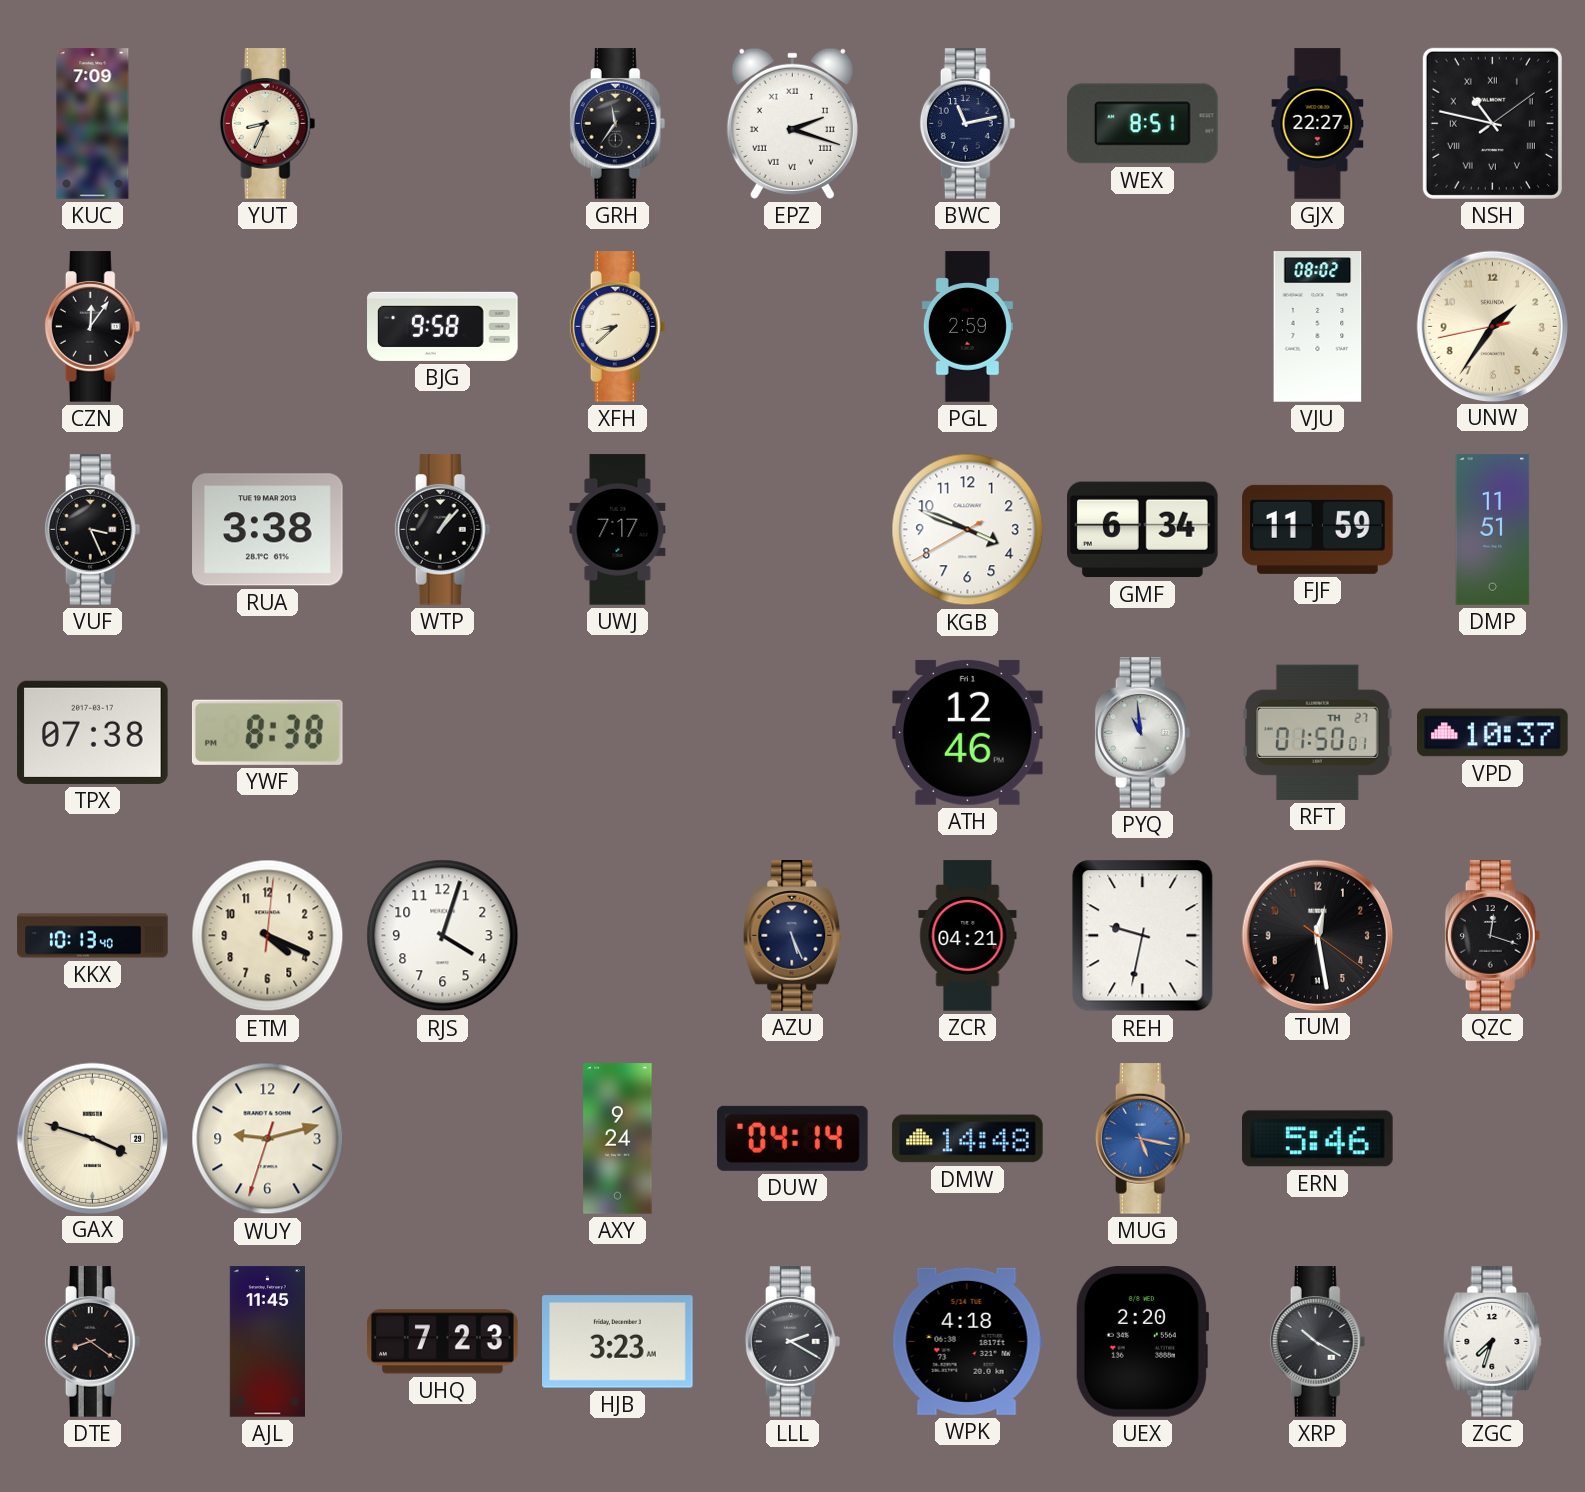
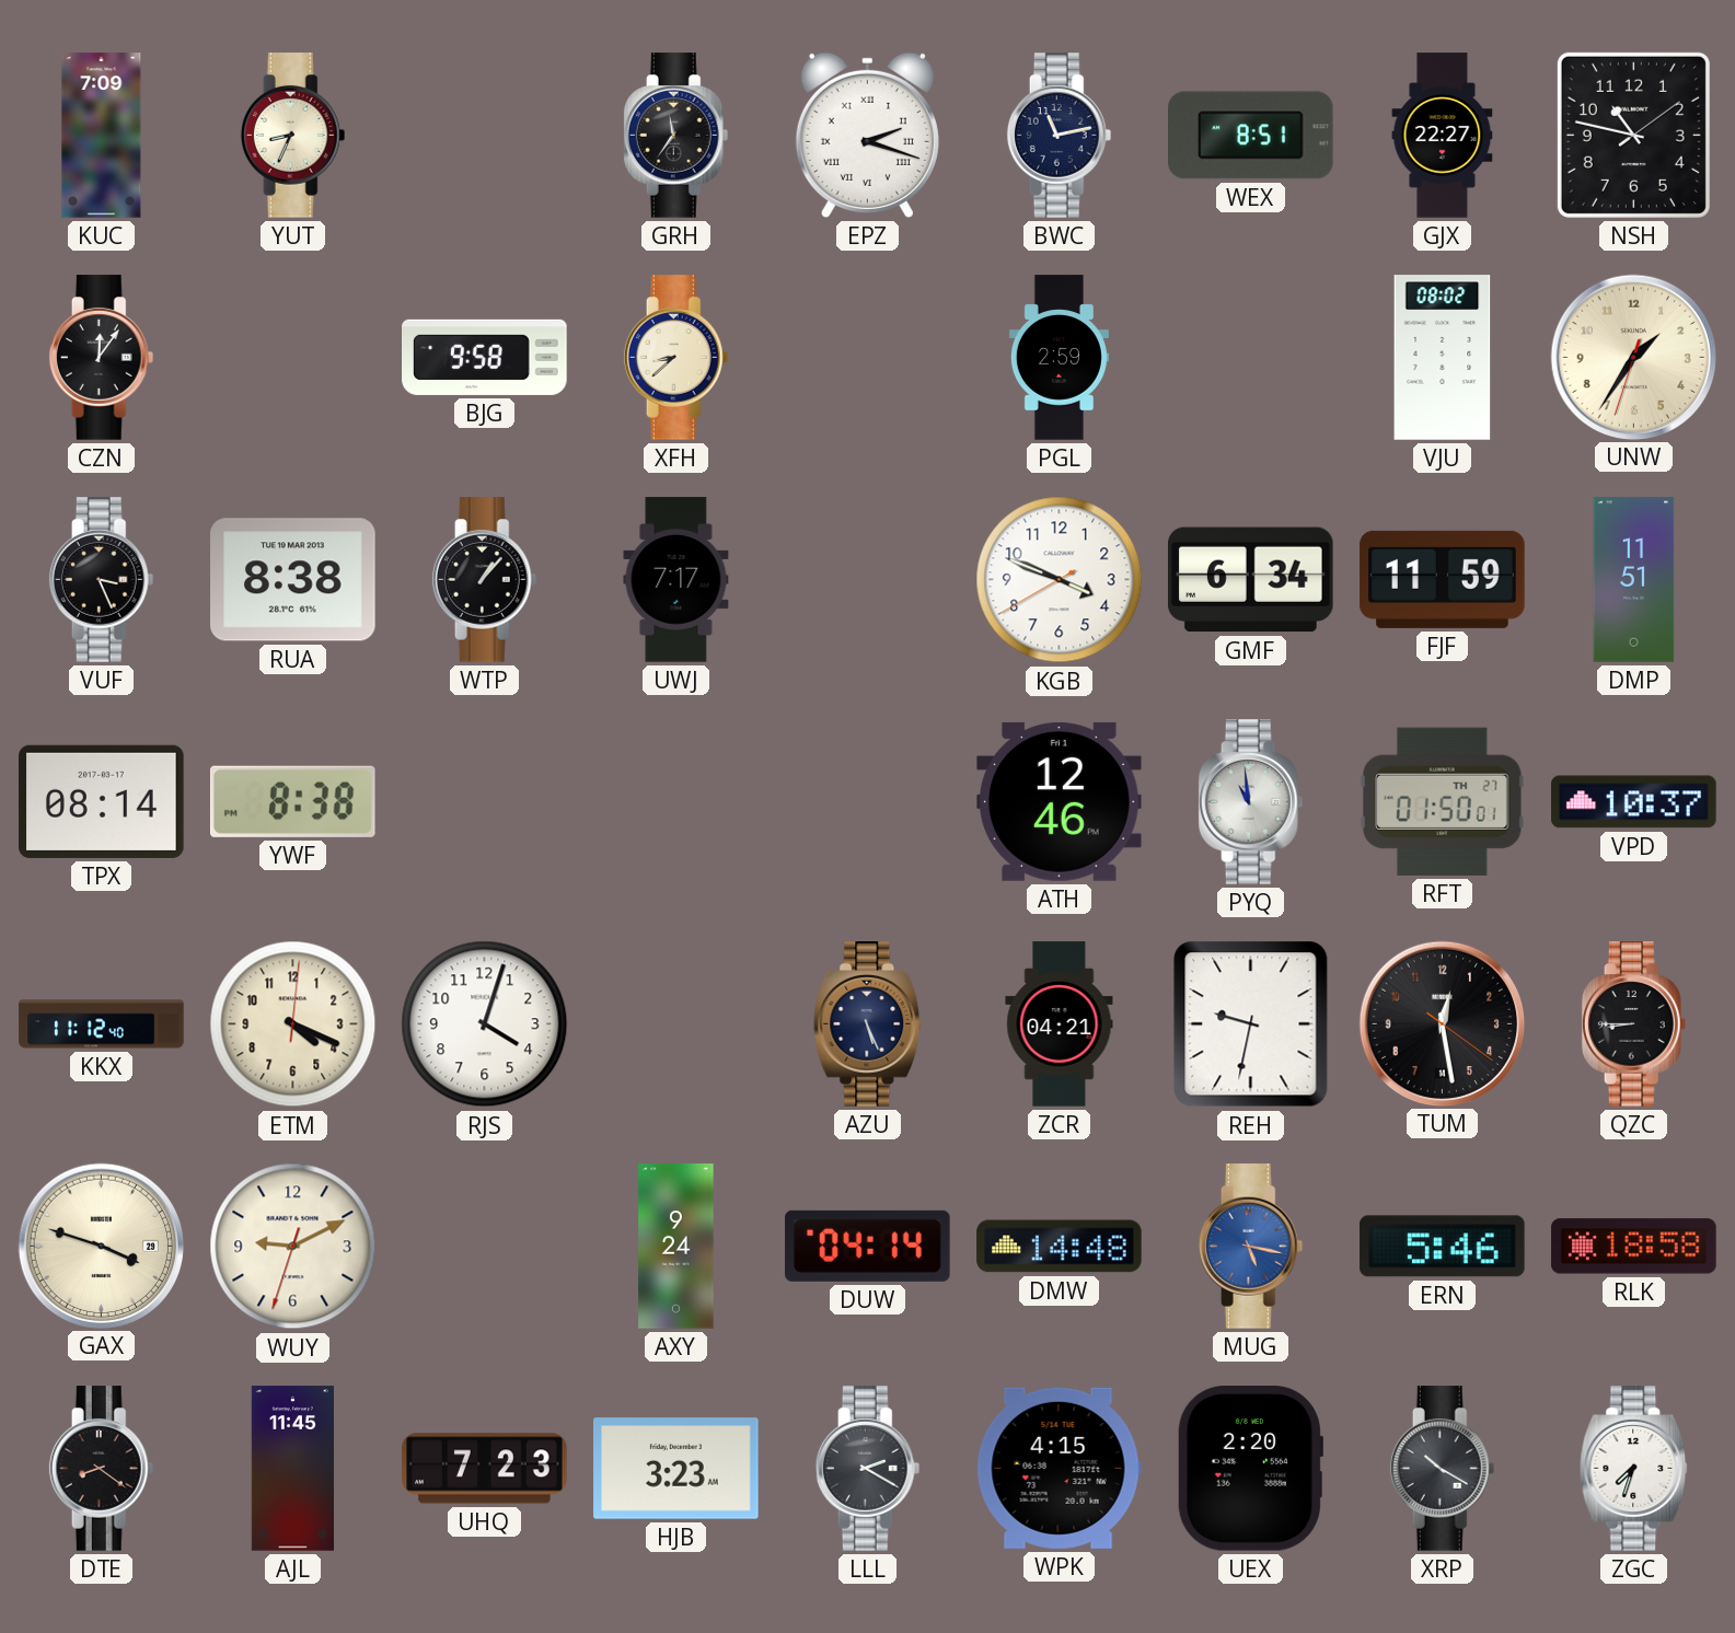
NSH numerals: Roman -> Arabic (1633, 135)
UNW: 1:35:43 -> 1:35:33 (1633, 357)
RUA: 3:38 -> 8:38 (293, 580)
TPX: 07:38 -> 08:14 (102, 801)
KKX: 10:13 -> 11:12 (102, 1024)
QZC: 12:18 -> 8:45 (1634, 1024)
WUY: 9:12 -> 9:10 (293, 1247)
RLK: none -> 18:58 (1634, 1247)
WPK: 4:18 -> 4:15 (1059, 1468)
